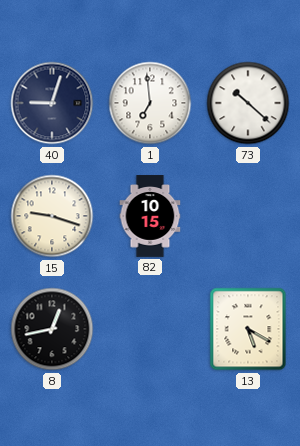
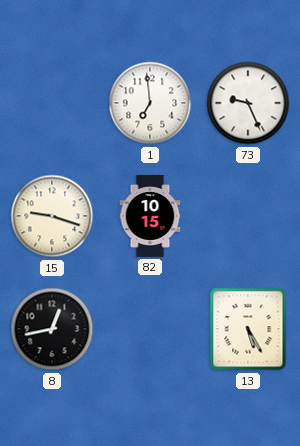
40: 9:03 -> none (52, 103)
73: 10:22 -> 9:26 (248, 103)
13: 5:20 -> 5:25 (248, 329)
